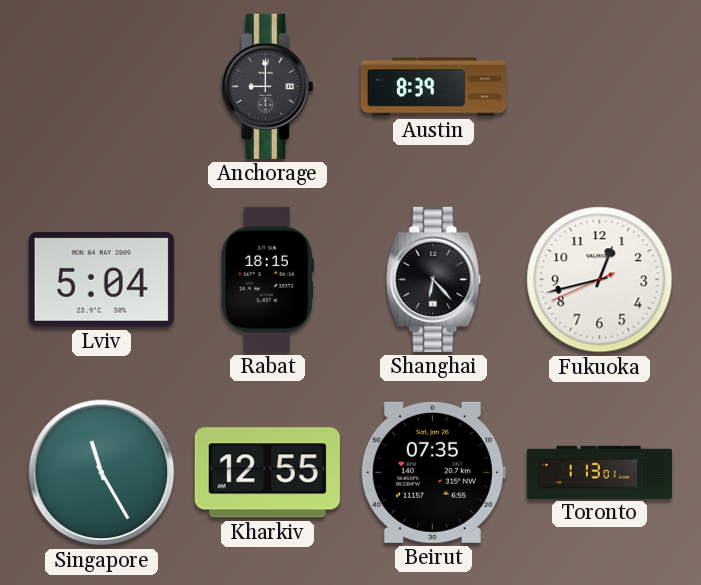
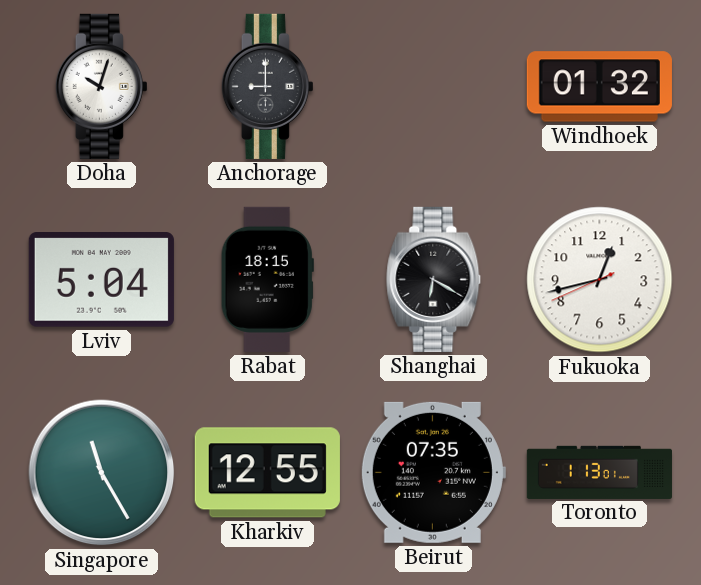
Doha: none -> 10:03 (101, 86)
Austin: 8:39 -> none (433, 87)
Windhoek: none -> 01:32 (599, 87)
Shanghai: 6:23 -> 6:20 (434, 279)
